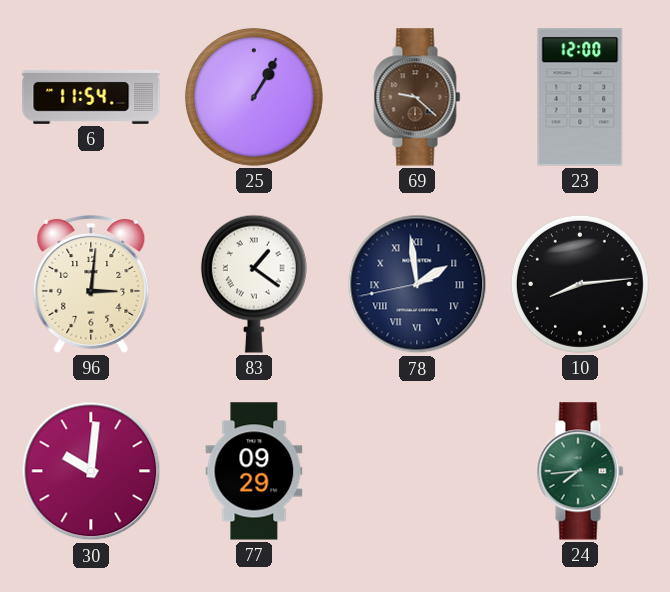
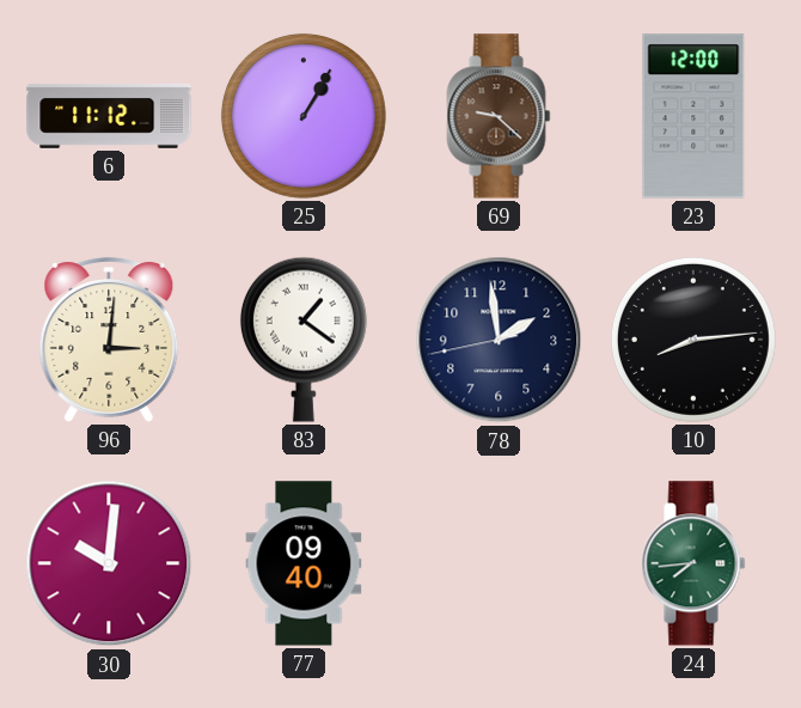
6: 11:54 -> 11:12 (109, 116)
78 numerals: Roman -> Arabic (499, 340)
77: 09:29 -> 09:40 (304, 563)
